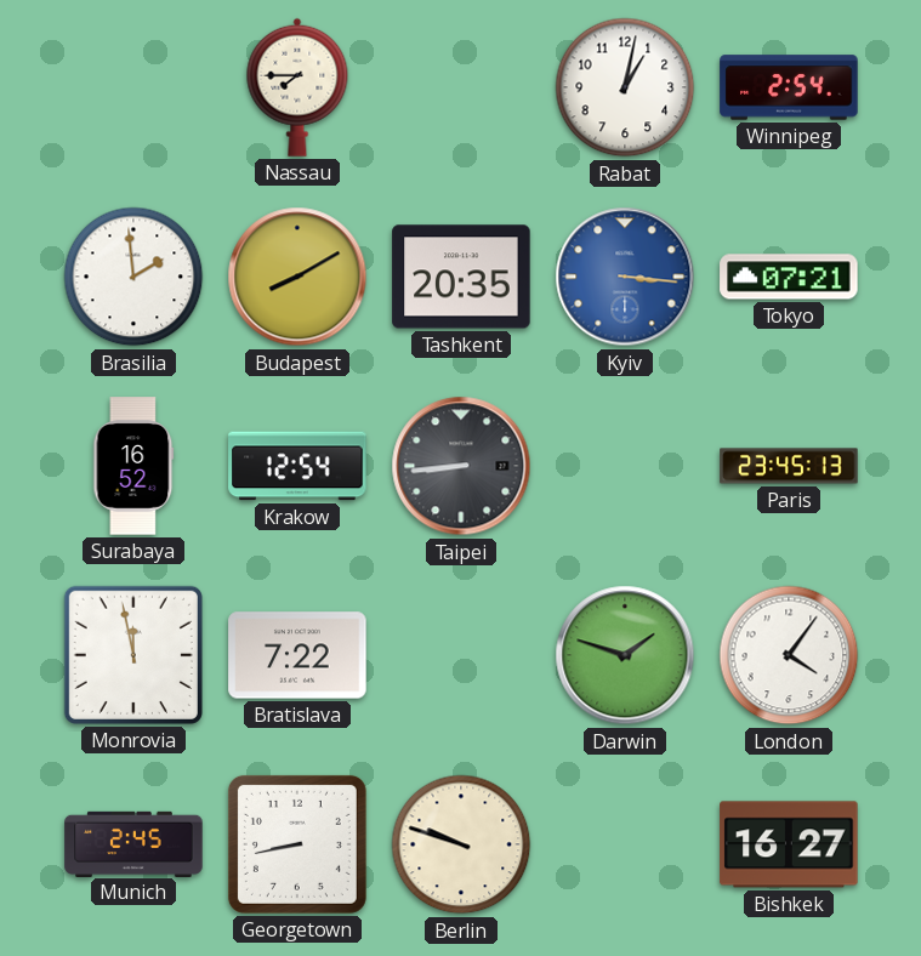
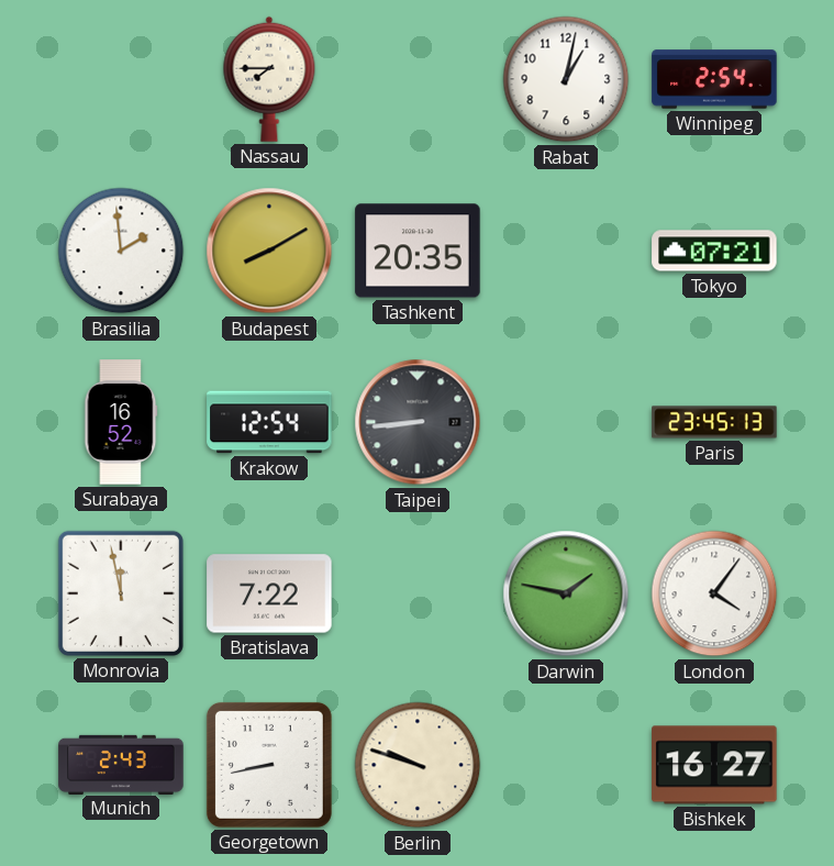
Kyiv: 3:16 -> none (625, 277)
Darwin: 1:48 -> 1:47 (566, 593)
Munich: 2:45 -> 2:43 (121, 764)
